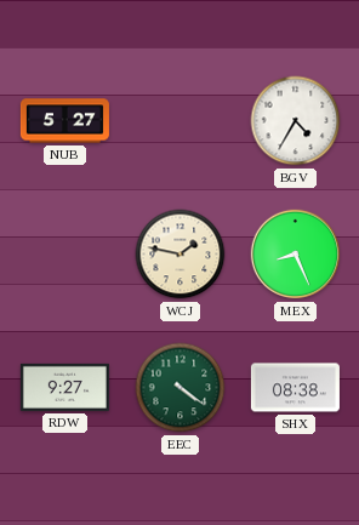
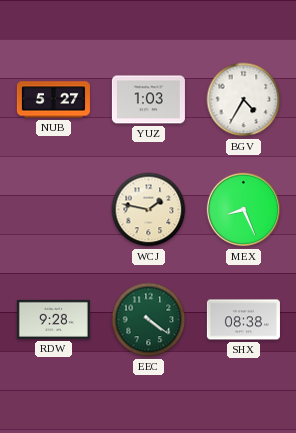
YUZ: none -> 1:03 (148, 100)
RDW: 9:27 -> 9:28 (53, 319)
